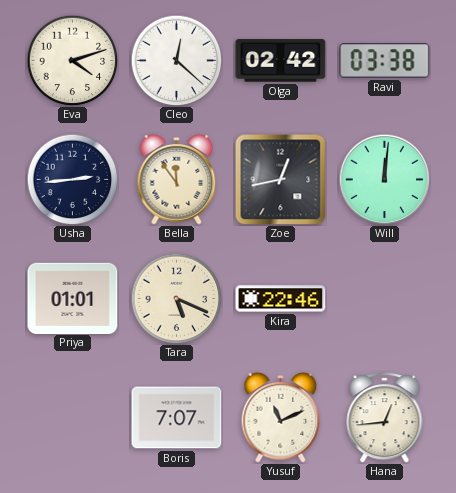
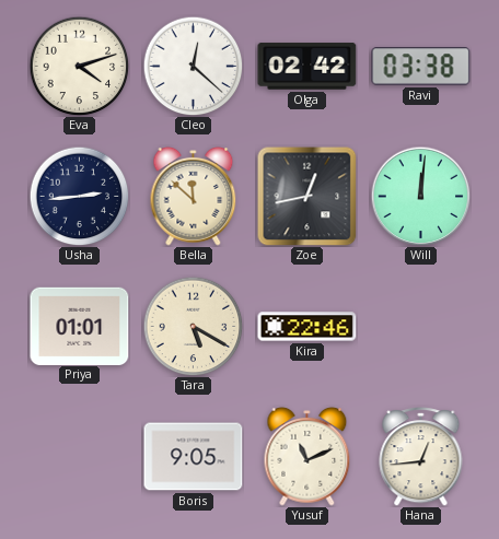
Bella: 11:54 -> 11:52 (194, 197)
Tara: 5:19 -> 5:20 (193, 326)
Boris: 7:07 -> 9:05 (194, 457)
